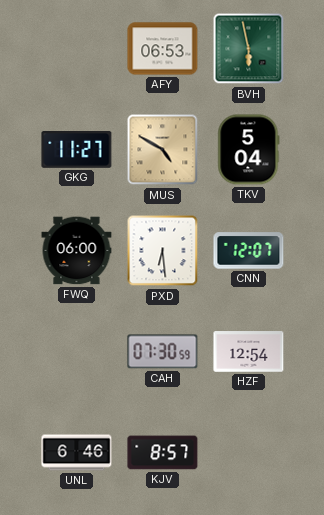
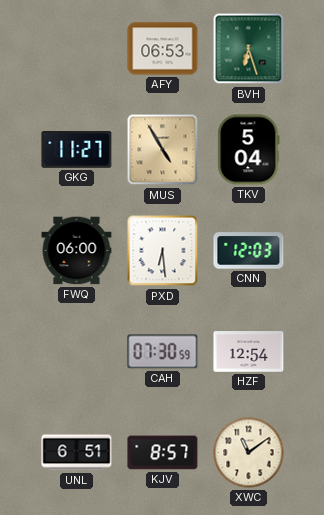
BVH: 5:58 -> 6:27 (249, 49)
MUS: 4:50 -> 4:55 (163, 150)
CNN: 12:07 -> 12:03 (249, 251)
UNL: 6:46 -> 6:51 (77, 453)
XWC: none -> 11:09 (249, 453)
